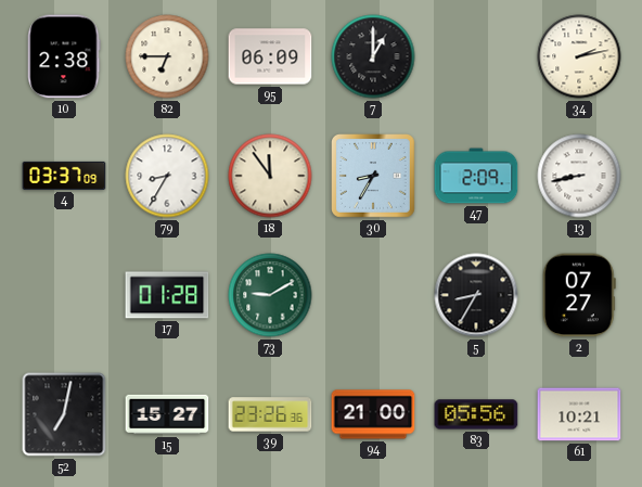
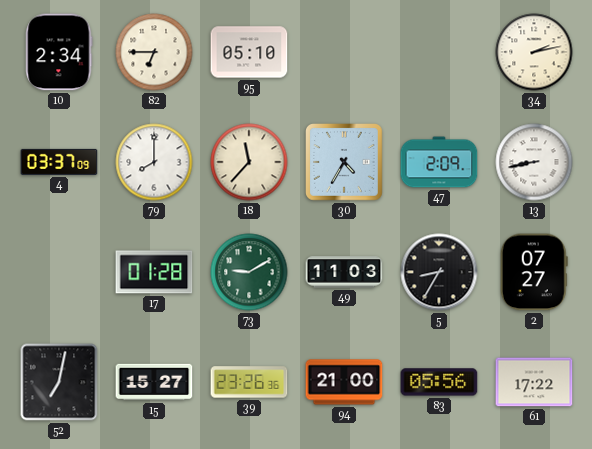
10: 2:38 -> 2:34 (59, 52)
95: 06:09 -> 05:10 (249, 52)
7: 1:00 -> none (373, 56)
79: 8:35 -> 8:00 (154, 162)
18: 11:54 -> 11:37 (249, 162)
30: 8:35 -> 4:35 (345, 163)
49: none -> 11:03 (344, 272)
61: 10:21 -> 17:22 (534, 382)
